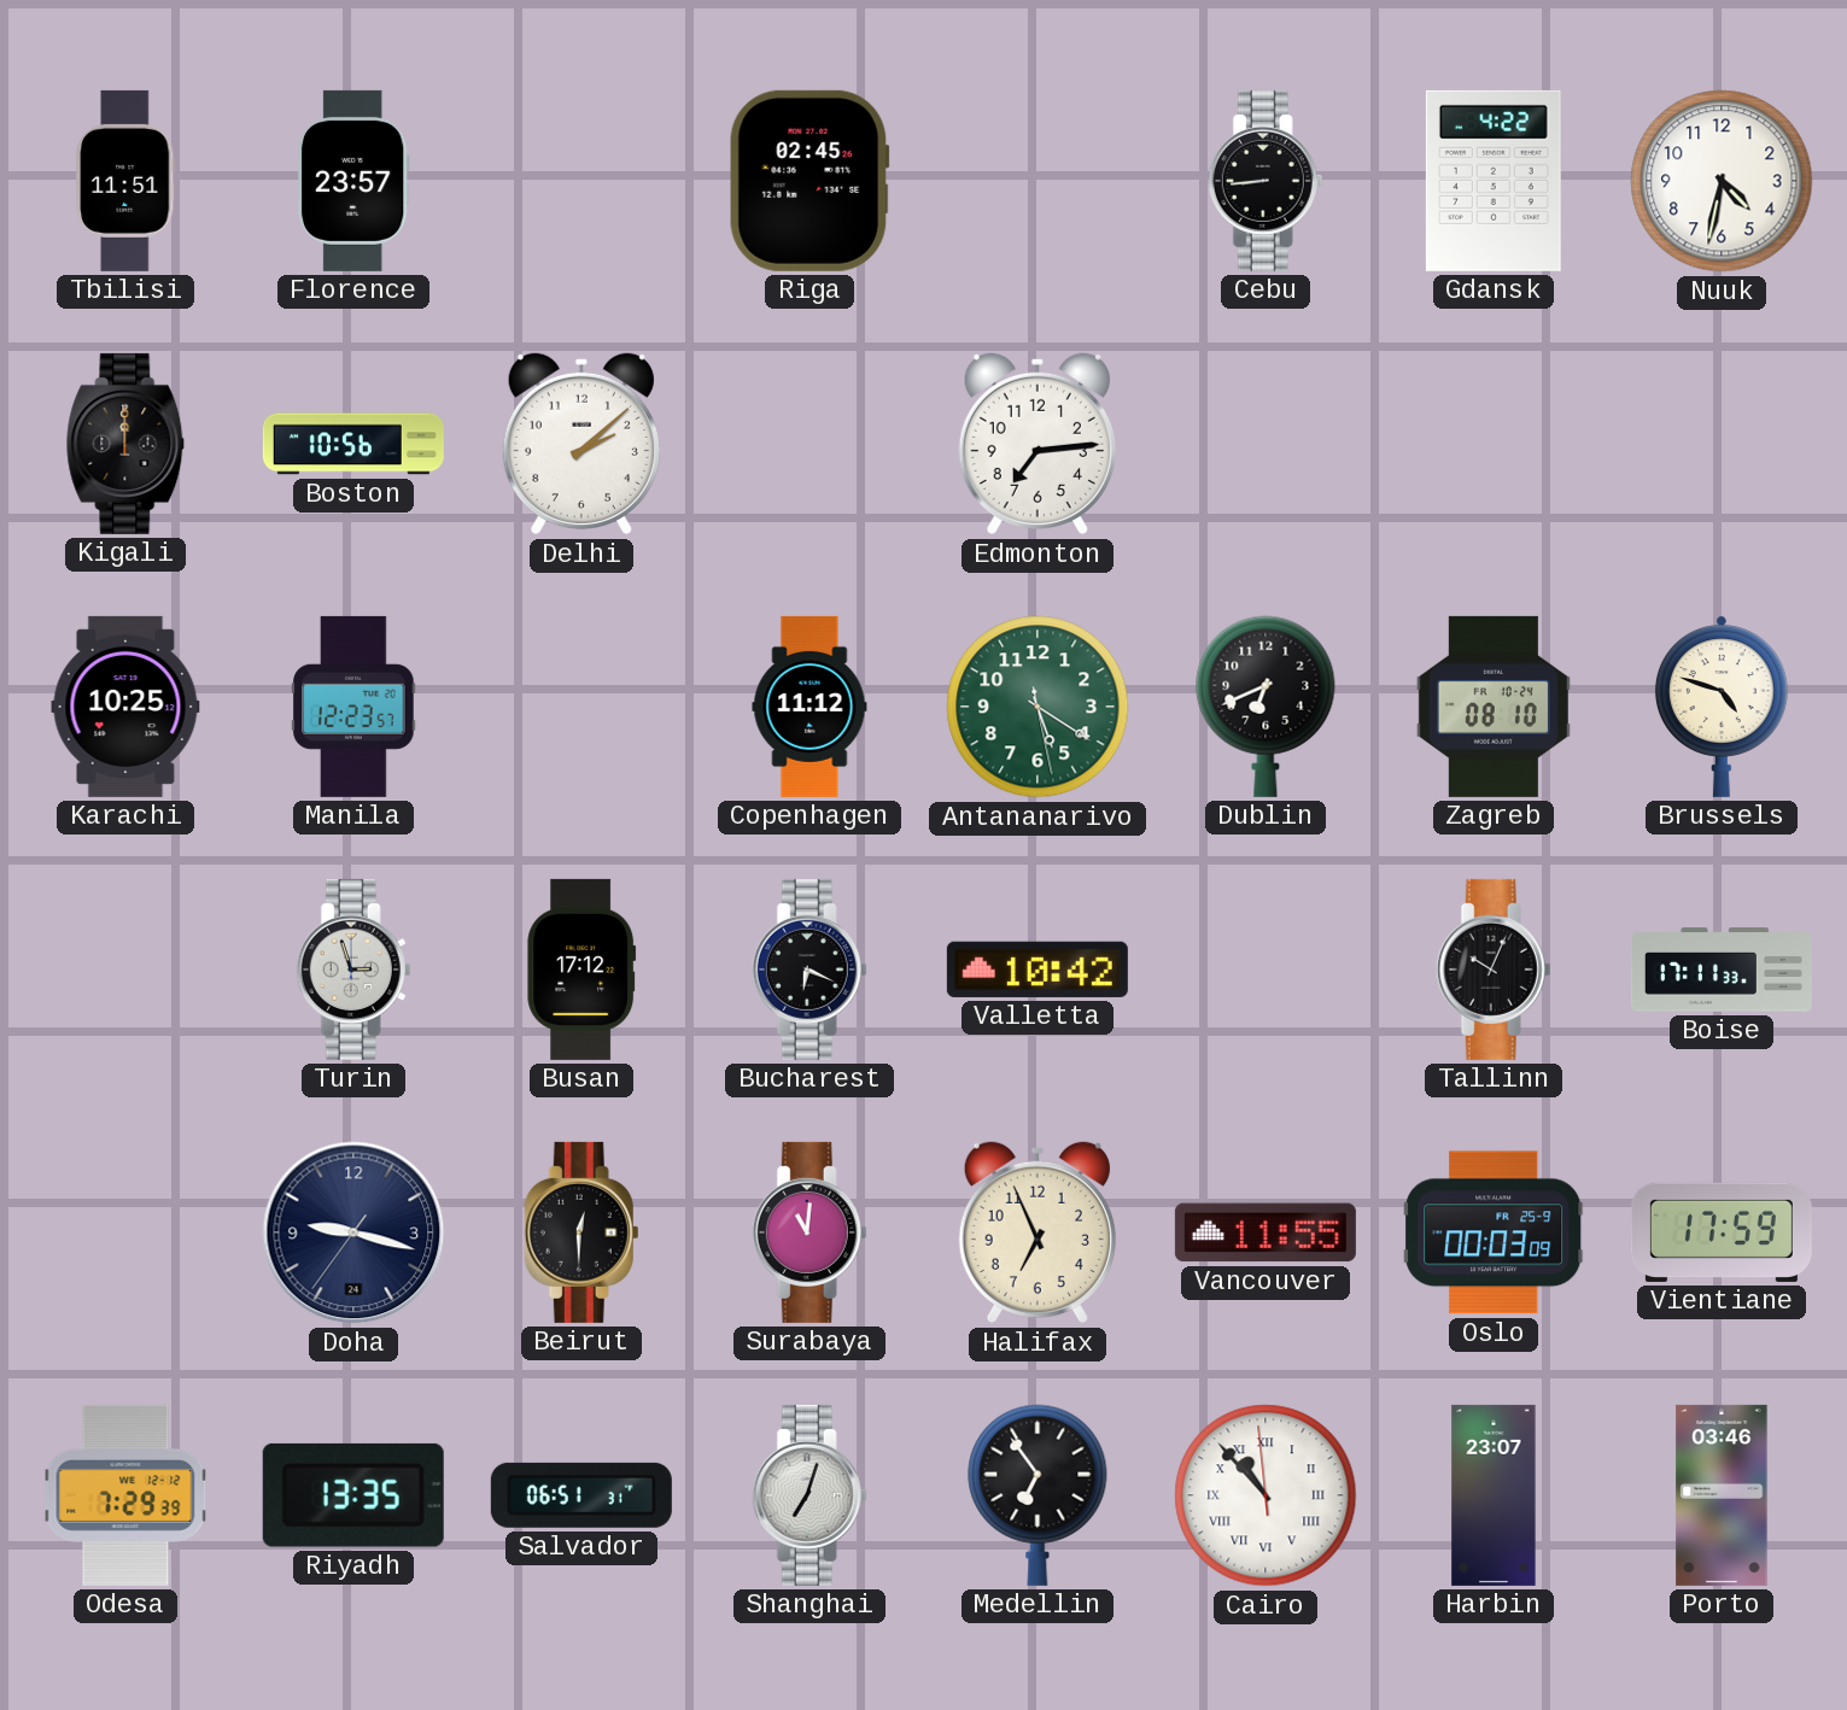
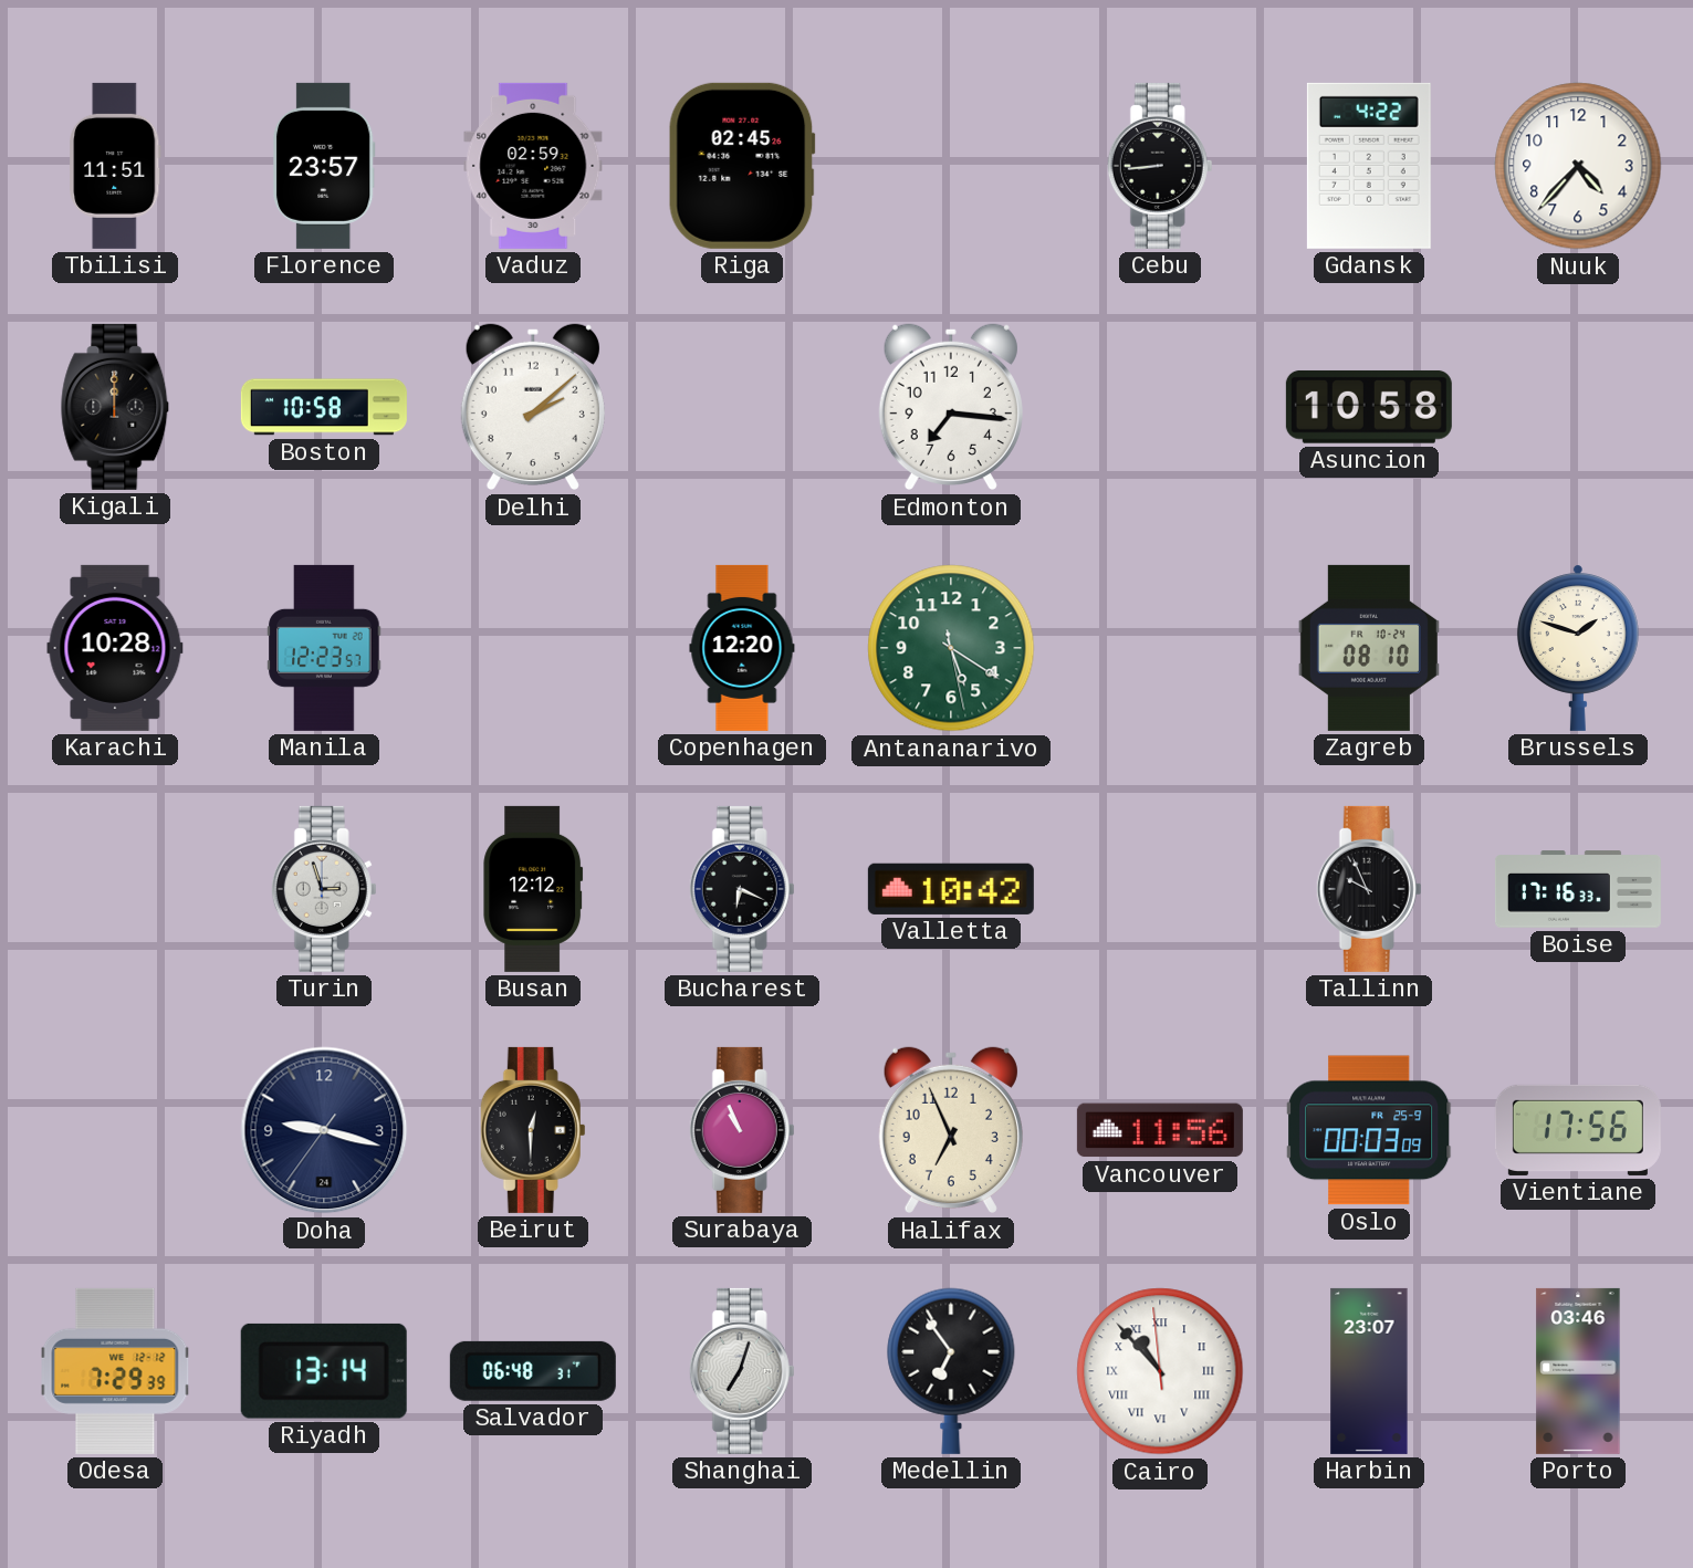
Vaduz: none -> 02:59 (533, 166)
Nuuk: 4:32 -> 4:37 (1578, 166)
Boston: 10:56 -> 10:58 (324, 407)
Edmonton: 7:14 -> 7:16 (951, 407)
Asuncion: none -> 10:58 (1369, 407)
Karachi: 10:25 -> 10:28 (115, 648)
Copenhagen: 11:12 -> 12:20 (742, 648)
Dublin: 6:41 -> none (1266, 707)
Brussels: 4:48 -> 1:48 (1578, 648)
Busan: 17:12 -> 12:12 (533, 889)
Tallinn: 10:04 -> 9:56 (1369, 889)
Boise: 17:11 -> 17:16 (1578, 889)
Surabaya: 11:01 -> 10:56 (742, 1130)
Vancouver: 11:55 -> 11:56 (1160, 1130)
Vientiane: 17:59 -> 17:56 (1578, 1130)
Riyadh: 13:35 -> 13:14 (324, 1371)
Salvador: 06:51 -> 06:48 (533, 1371)
